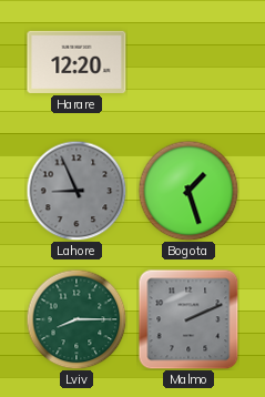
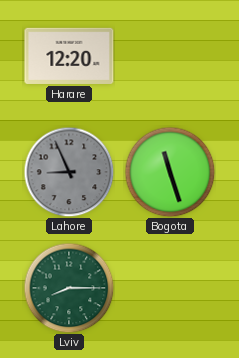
Bogota: 1:27 -> 11:27 (170, 172)
Malmo: 2:11 -> none (188, 319)
